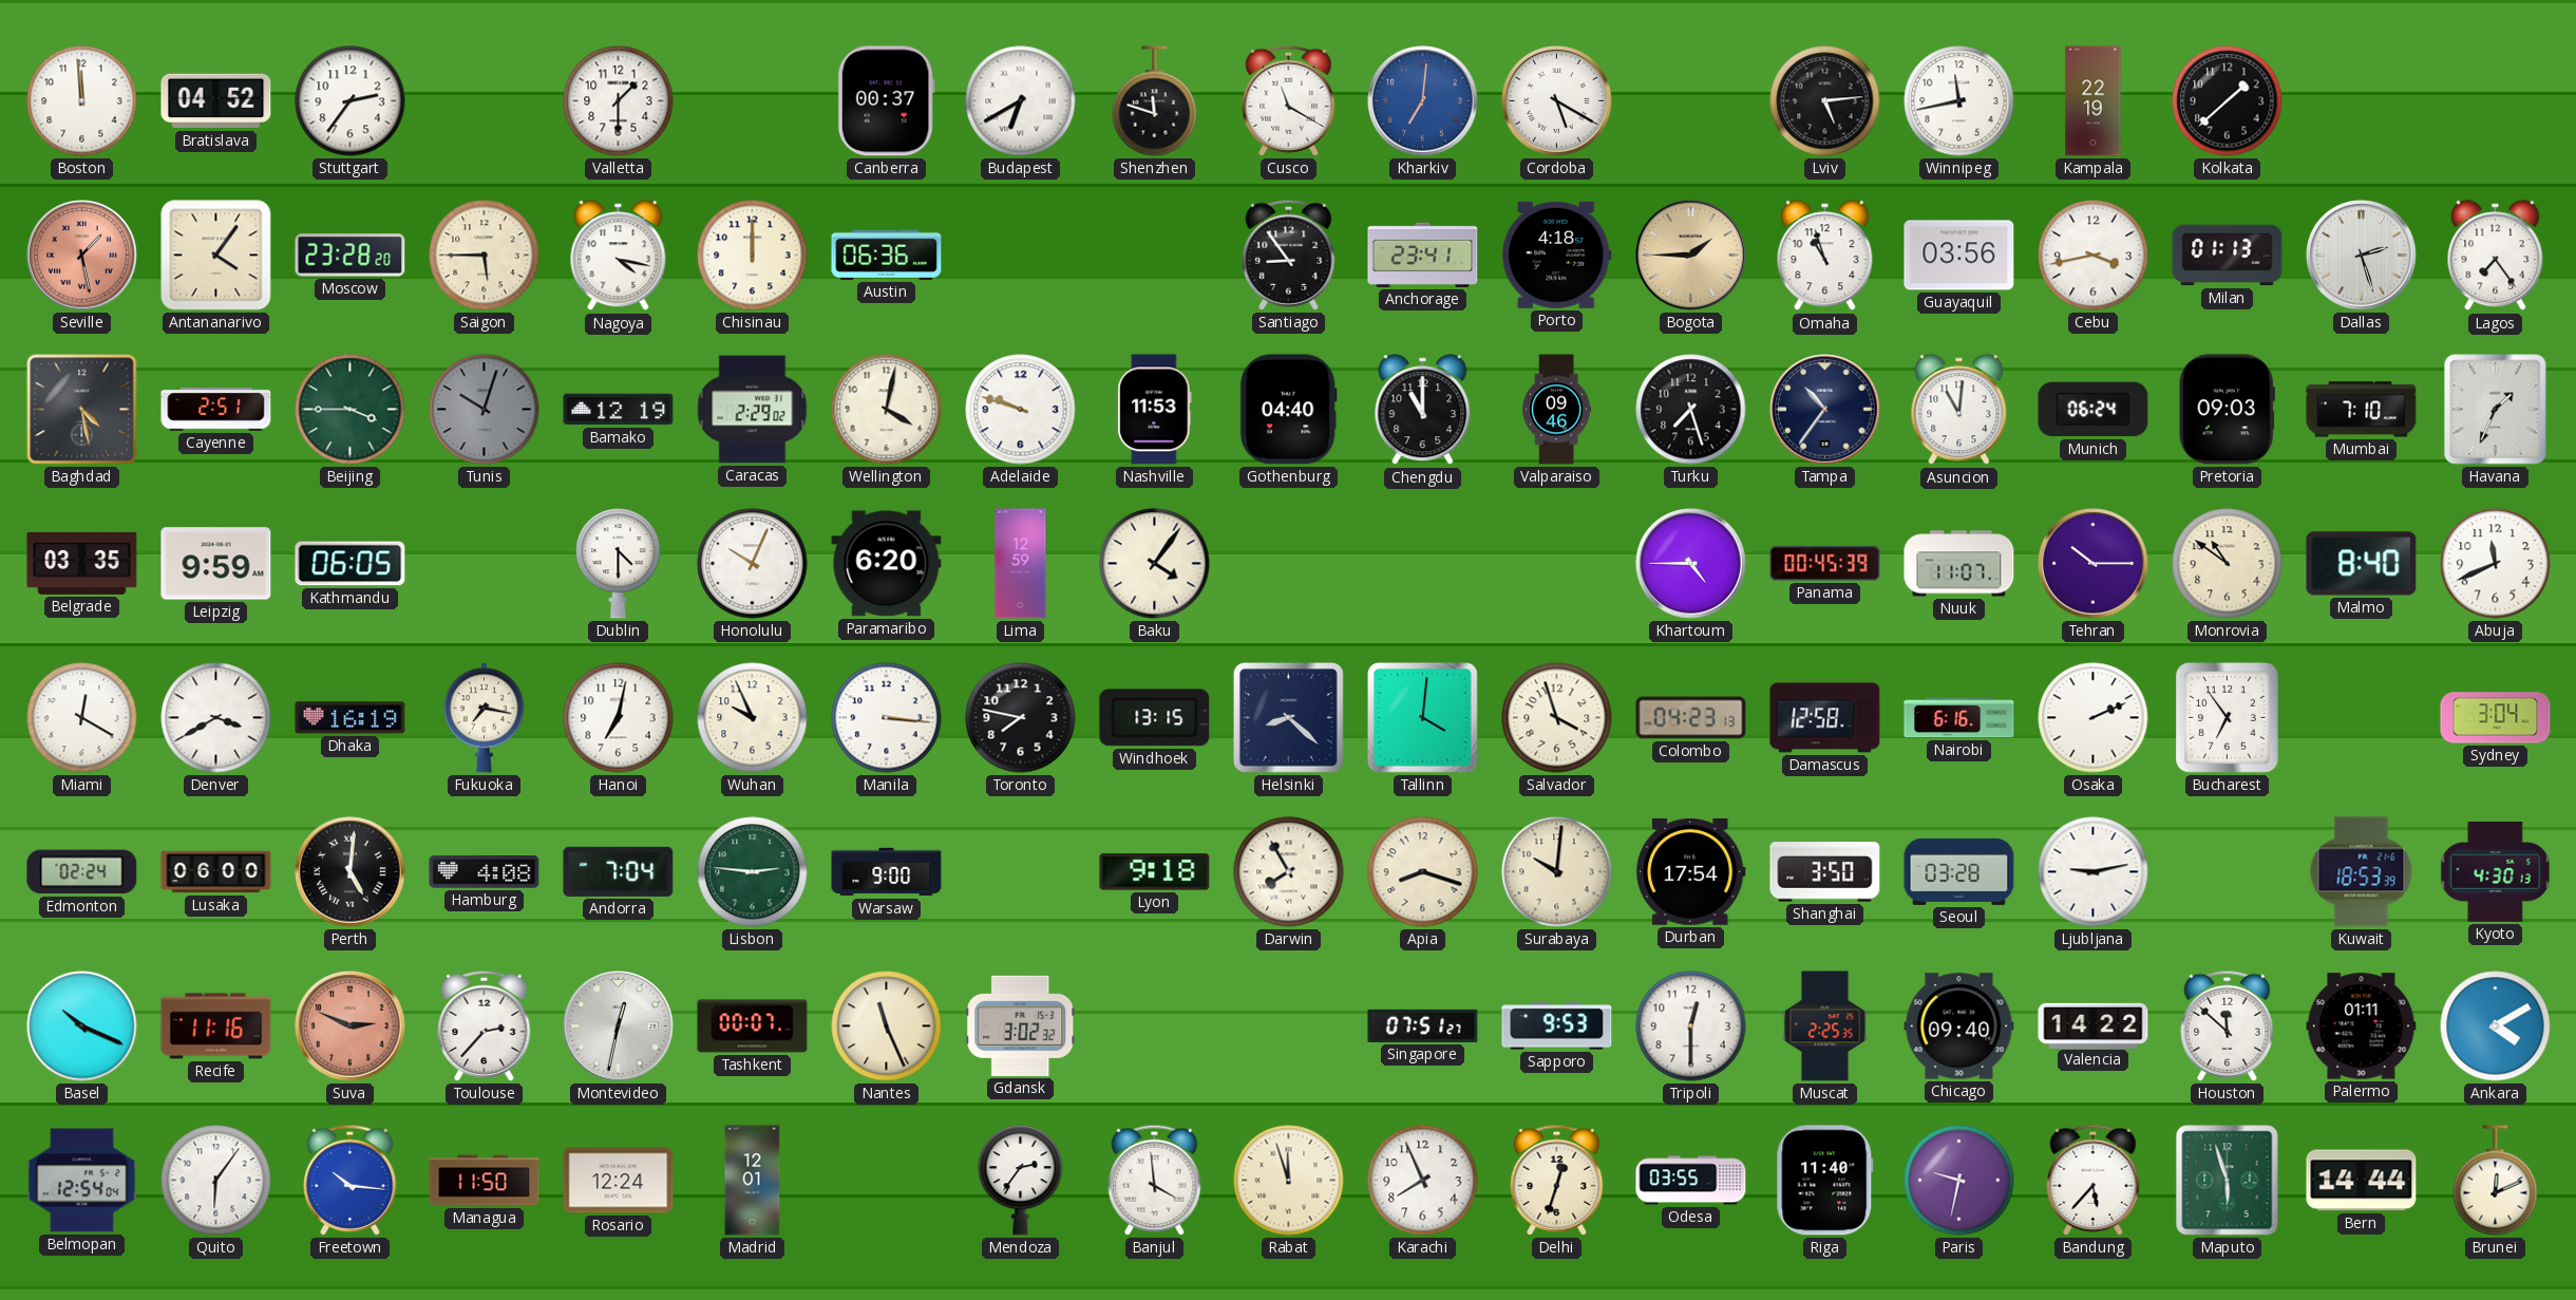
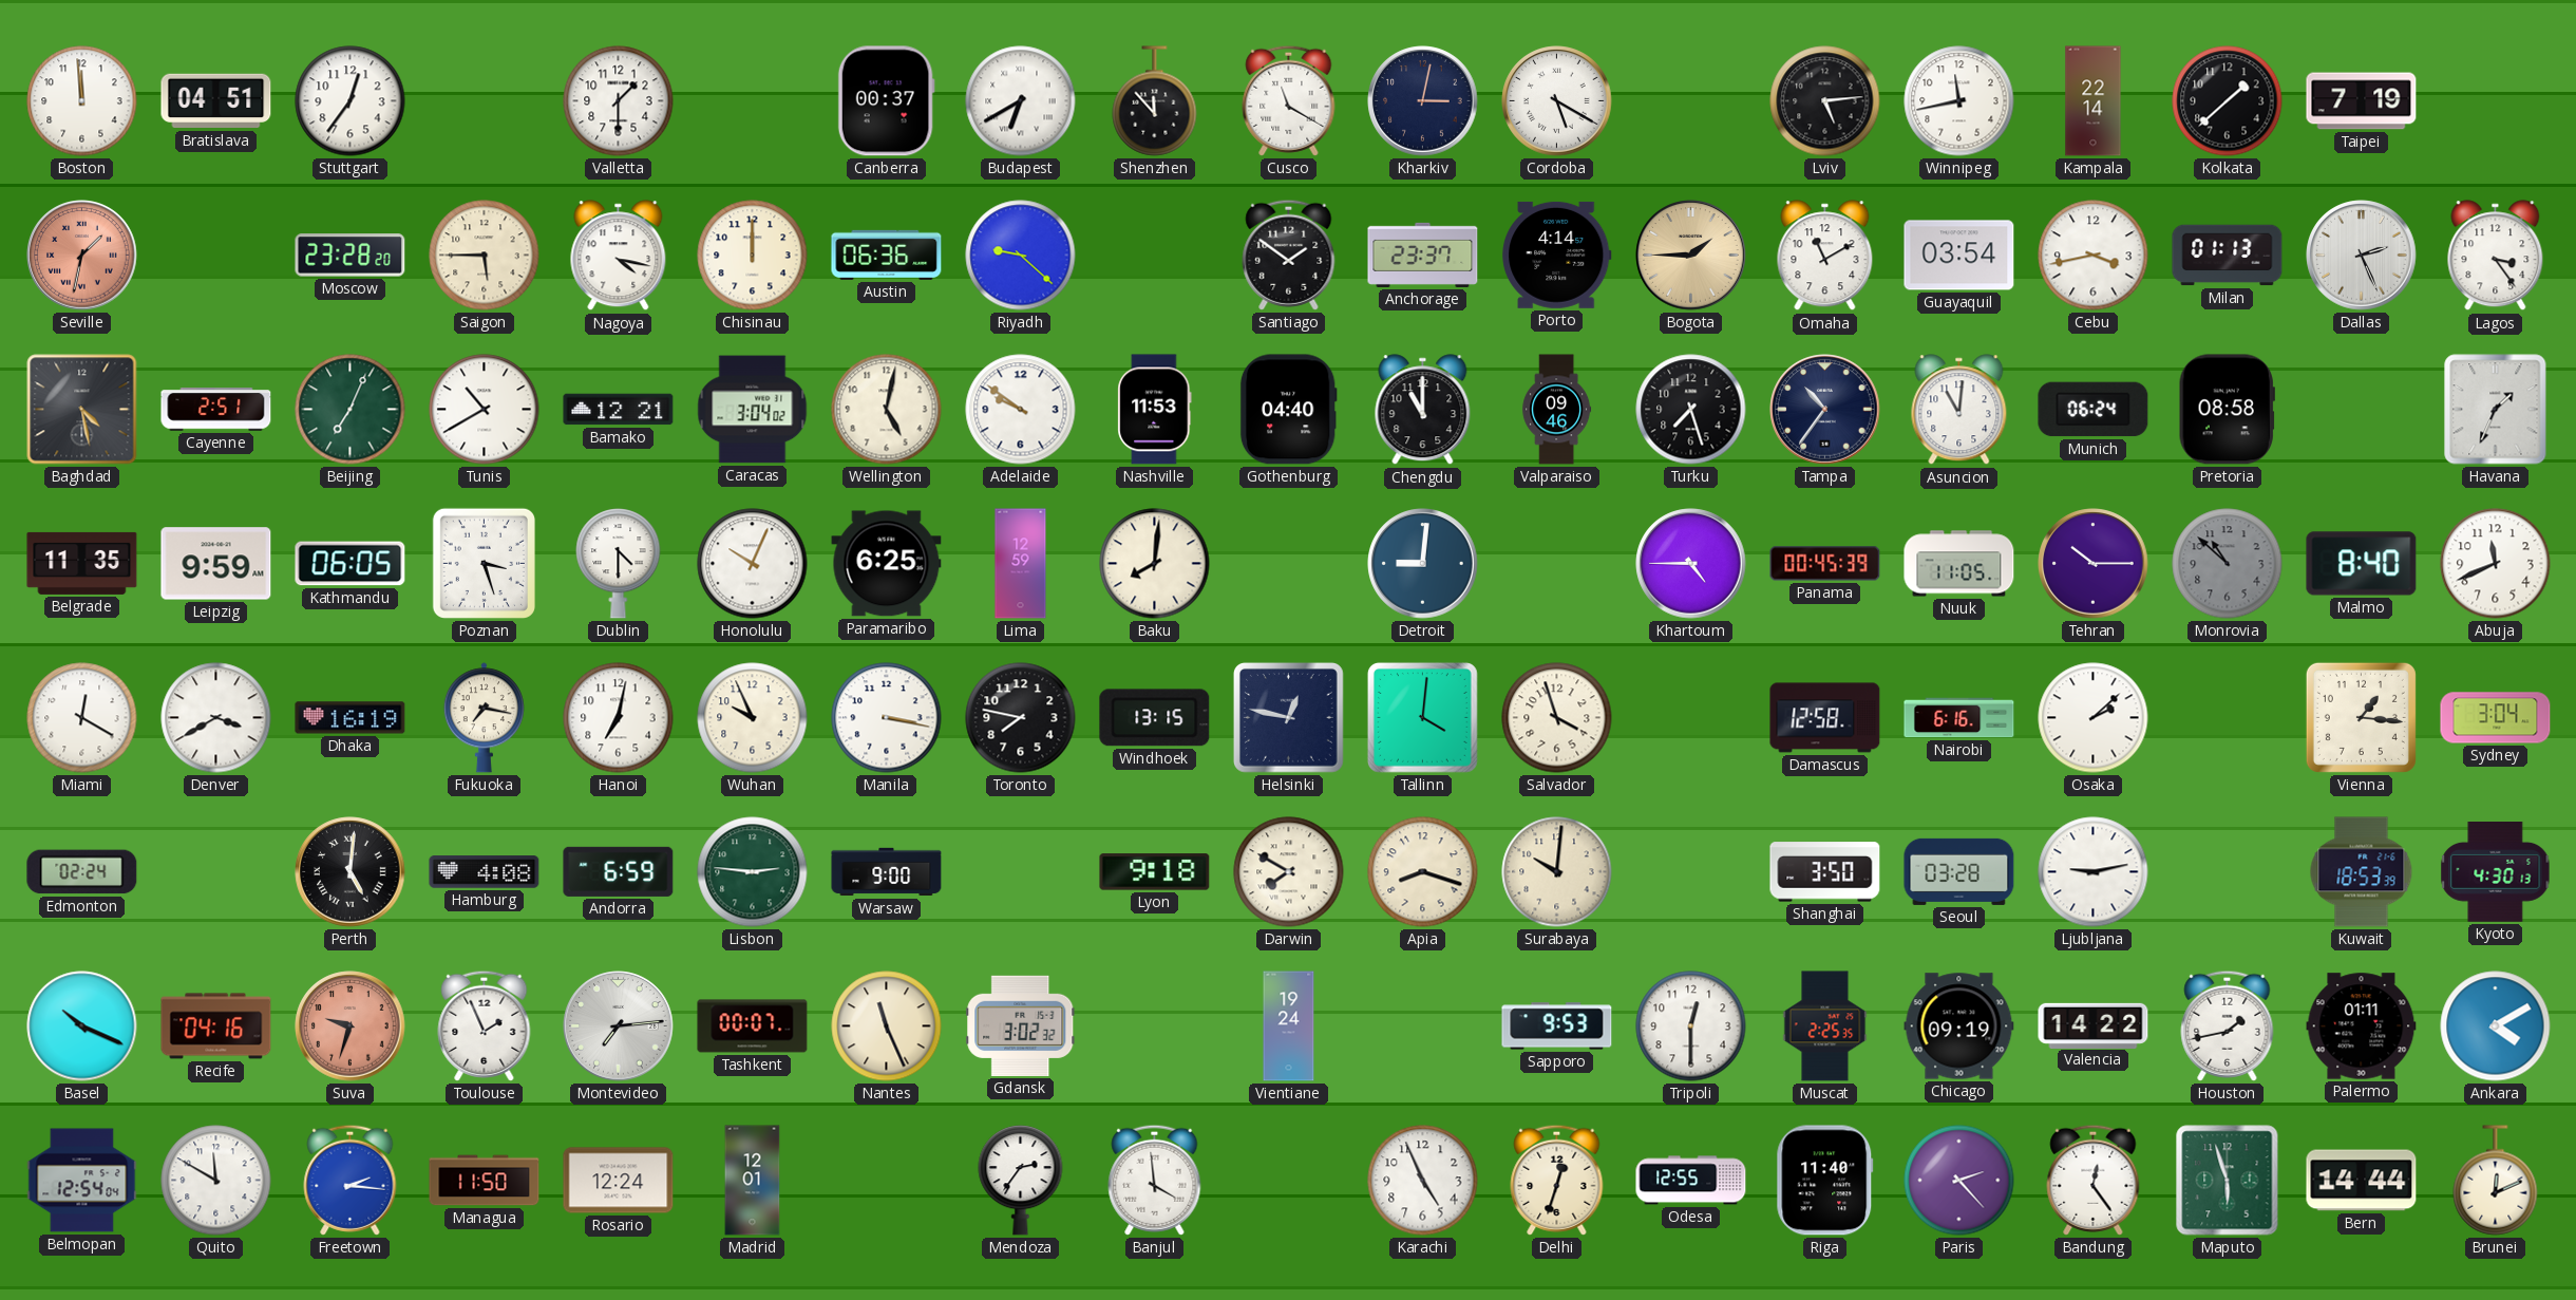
Bratislava: 04:52 -> 04:51 (216, 101)
Stuttgart: 2:36 -> 12:36 (351, 101)
Shenzhen: 11:48 -> 11:53 (1155, 101)
Kharkiv: 7:01 -> 3:02 (1423, 101)
Kharkiv dial: blue -> navy (1423, 101)
Kampala: 22:19 -> 22:14 (2094, 101)
Taipei: none -> 7:19 (2362, 101)
Seville: 1:28 -> 1:32 (82, 256)
Antananarivo: 4:06 -> none (216, 256)
Riyadh: none -> 9:22 (1021, 256)
Santiago: 8:54 -> 1:51 (1289, 255)
Anchorage: 23:41 -> 23:37 (1423, 255)
Porto: 4:18 -> 4:14 (1557, 255)
Omaha: 10:57 -> 11:10 (1825, 256)
Guayaquil: 03:56 -> 03:54 (1959, 256)
Dallas: 2:27 -> 2:26 (2362, 256)
Lagos: 7:24 -> 3:24 (2496, 256)
Beijing: 3:45 -> 7:04 (351, 410)
Tunis: 10:03 -> 10:40 (485, 410)
Tunis dial: grey -> white (485, 410)
Bamako: 12:19 -> 12:21 (619, 410)
Caracas: 2:29 -> 3:04 (753, 410)
Wellington: 4:02 -> 5:02 (887, 410)
Adelaide: 9:48 -> 9:51 (1021, 410)
Pretoria: 09:03 -> 08:58 (2227, 410)
Mumbai: 7:10 -> none (2362, 410)
Belgrade: 03:35 -> 11:35 (82, 563)
Poznan: none -> 3:27 (484, 563)
Paramaribo: 6:20 -> 6:25 (887, 564)
Baku: 4:06 -> 8:01 (1155, 564)
Detroit: none -> 9:01 (1423, 564)
Nuuk: 11:07 -> 11:05 (1959, 564)
Monrovia: 10:51 -> 10:52 (2228, 564)
Monrovia dial: cream -> grey (2228, 564)
Manila: 3:16 -> 3:17 (887, 718)
Helsinki: 8:22 -> 12:47 (1288, 718)
Colombo: 04:23 -> none (1691, 718)
Osaka: 2:11 -> 2:08 (2094, 718)
Bucharest: 6:54 -> none (2228, 718)
Vienna: none -> 1:16 (2361, 717)
Lusaka: 06:00 -> none (216, 872)
Andorra: 7:04 -> 6:59 (619, 871)
Darwin: 7:55 -> 7:50 (1289, 872)
Durban: 17:54 -> none (1691, 871)
Recife: 11:16 -> 04:16 (216, 1026)
Suva: 2:49 -> 9:33 (351, 1026)
Toulouse: 2:37 -> 1:56 (485, 1025)
Montevideo: 12:32 -> 7:14 (619, 1026)
Vientiane: none -> 19:24 (1289, 1026)
Singapore: 07:51 -> none (1423, 1025)
Chicago: 09:40 -> 09:19 (1959, 1026)
Houston: 11:52 -> 1:43 (2228, 1025)
Quito: 6:06 -> 11:50 (216, 1181)
Freetown: 10:16 -> 2:16 (351, 1180)
Rabat: 11:57 -> none (1289, 1181)
Karachi: 7:56 -> 4:56 (1423, 1181)
Odesa: 03:55 -> 12:55 (1691, 1181)
Paris: 9:32 -> 2:23 (1959, 1181)
Bandung: 5:37 -> 12:24 (2094, 1180)
